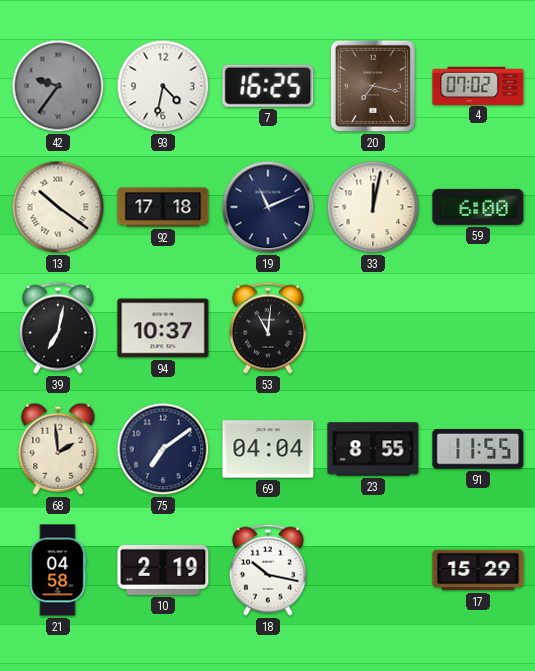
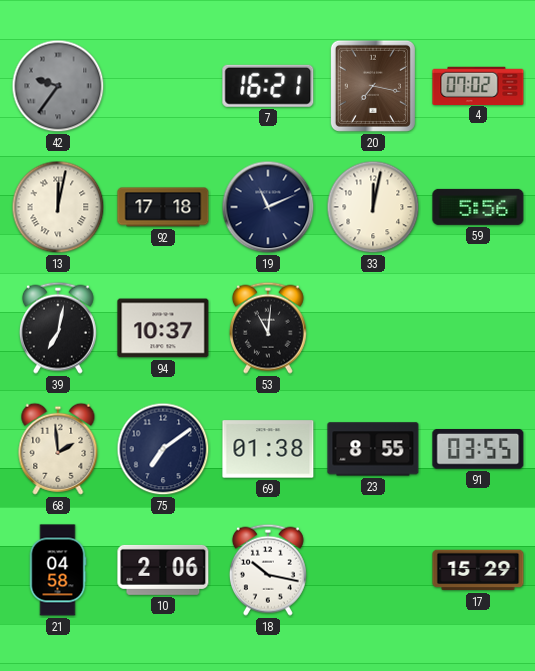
93: 4:32 -> none (163, 86)
7: 16:25 -> 16:21 (268, 86)
13: 10:21 -> 12:02 (58, 207)
59: 6:00 -> 5:56 (478, 207)
69: 04:04 -> 01:38 (268, 449)
91: 11:55 -> 03:55 (478, 450)
10: 2:19 -> 2:06 (163, 570)
